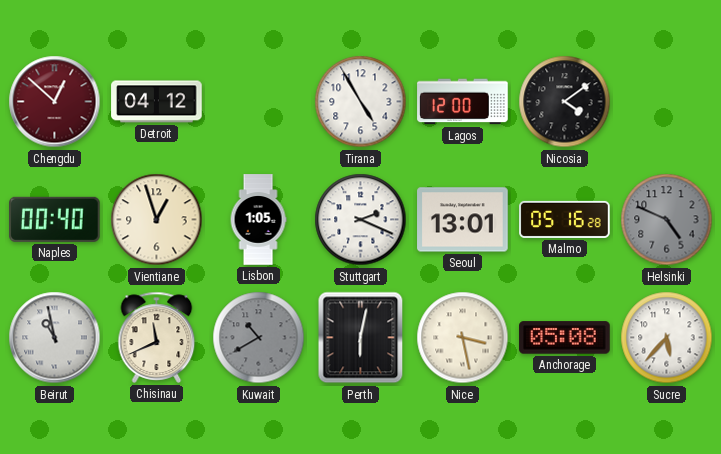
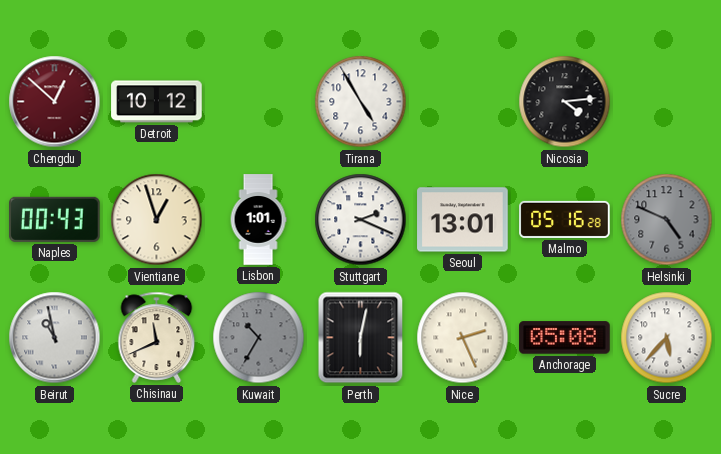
Detroit: 04:12 -> 10:12 (157, 102)
Lagos: 12:00 -> none (463, 102)
Nicosia: 4:09 -> 4:14 (565, 102)
Naples: 00:40 -> 00:43 (55, 219)
Lisbon: 1:05 -> 1:01 (258, 220)
Kuwait: 10:40 -> 10:35 (259, 338)
Nice: 3:28 -> 2:26 (463, 338)
